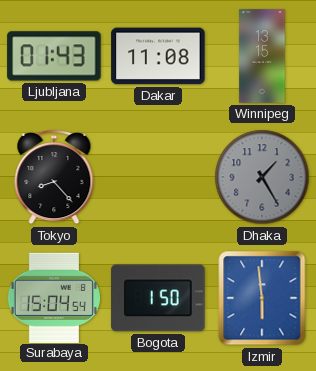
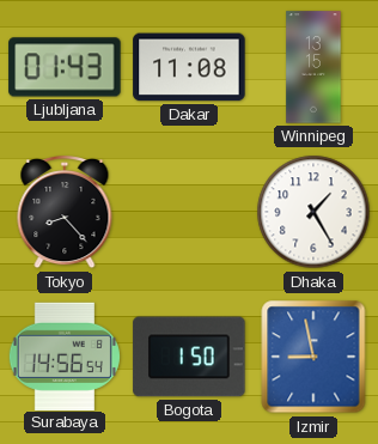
Dhaka dial: grey -> white (313, 212)
Surabaya: 15:04 -> 14:56 (65, 355)
Izmir: 5:59 -> 8:58 (313, 357)
